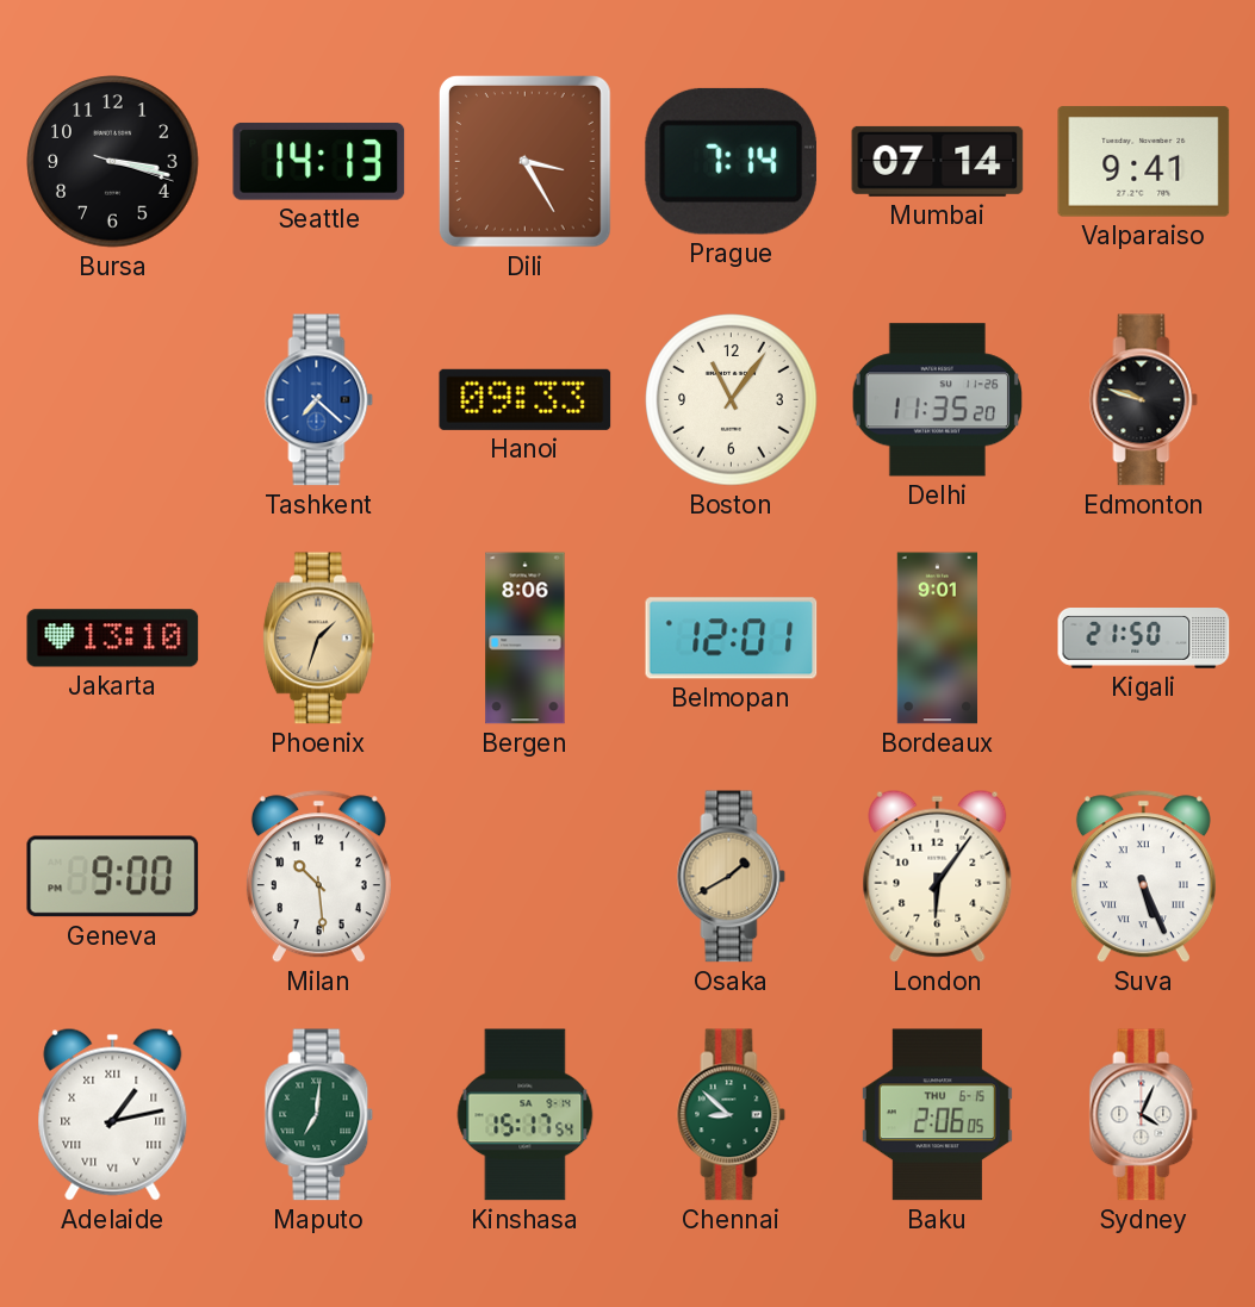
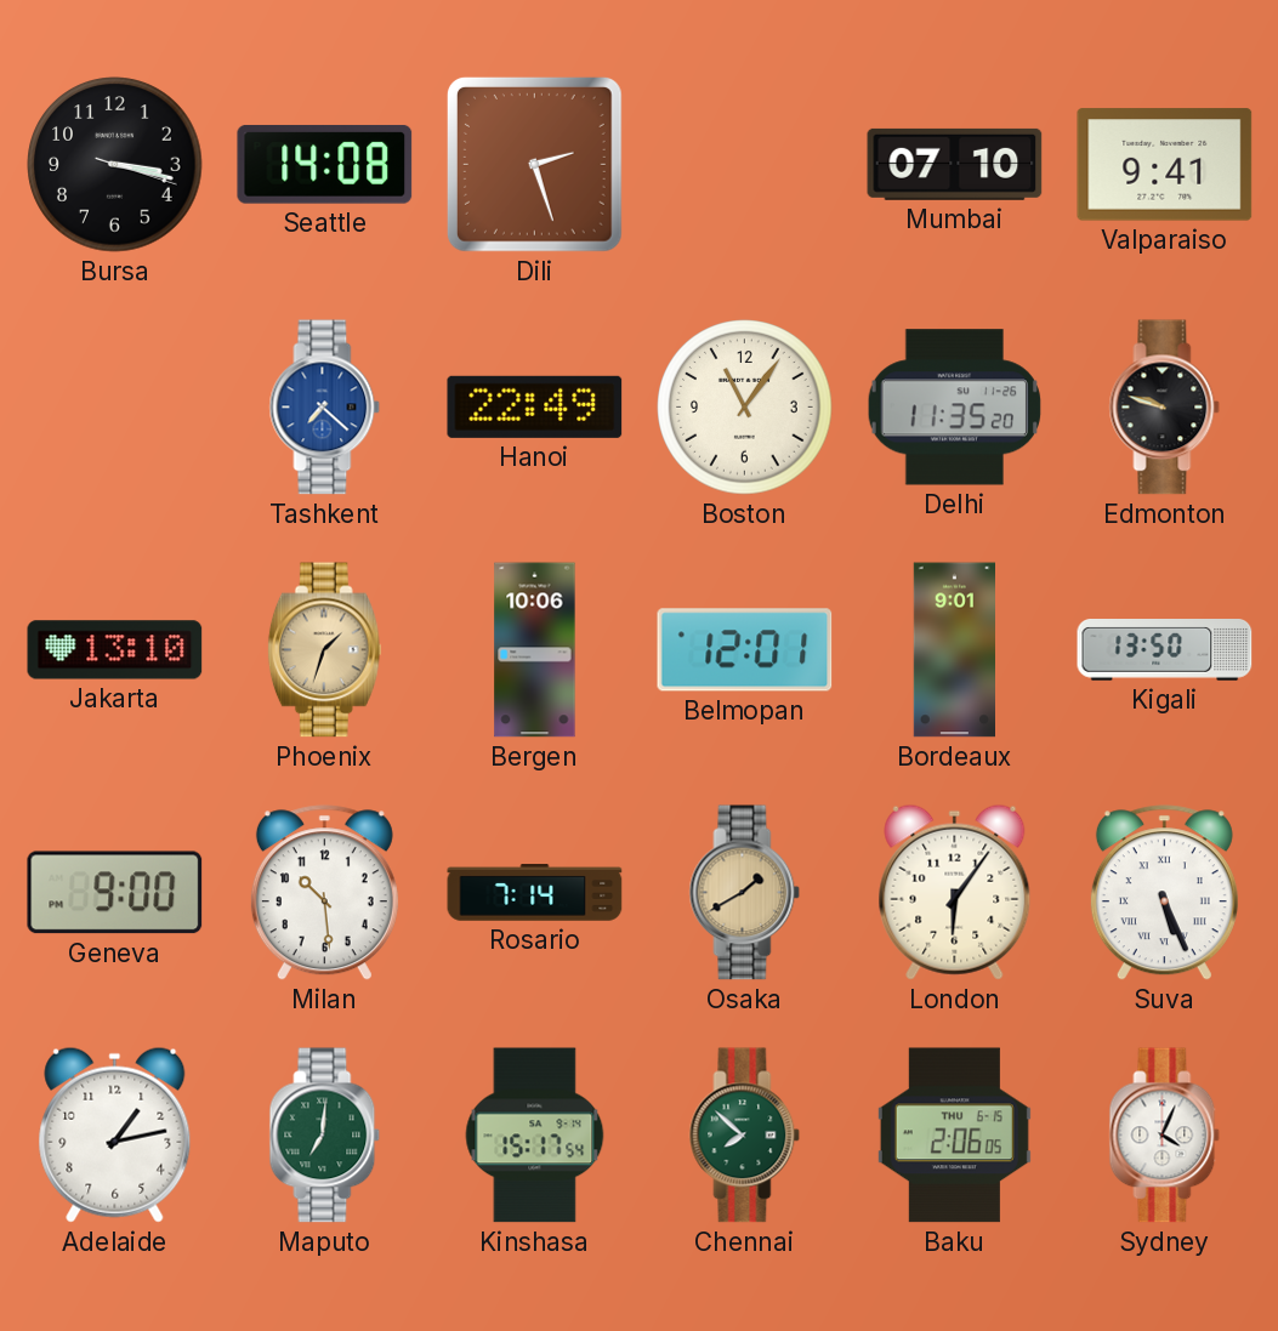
Seattle: 14:13 -> 14:08 (325, 164)
Dili: 3:25 -> 2:27 (534, 164)
Prague: 7:14 -> none (731, 161)
Mumbai: 07:14 -> 07:10 (955, 164)
Hanoi: 09:33 -> 22:49 (535, 406)
Bergen: 8:06 -> 10:06 (535, 650)
Kigali: 21:50 -> 13:50 (1165, 650)
Rosario: none -> 7:14 (535, 893)
Adelaide numerals: Roman -> Arabic (115, 1134)
Chennai: 8:52 -> 7:52 (745, 1136)
